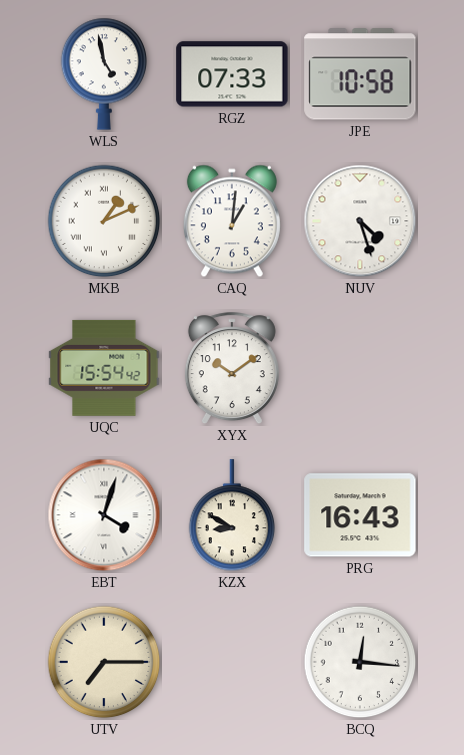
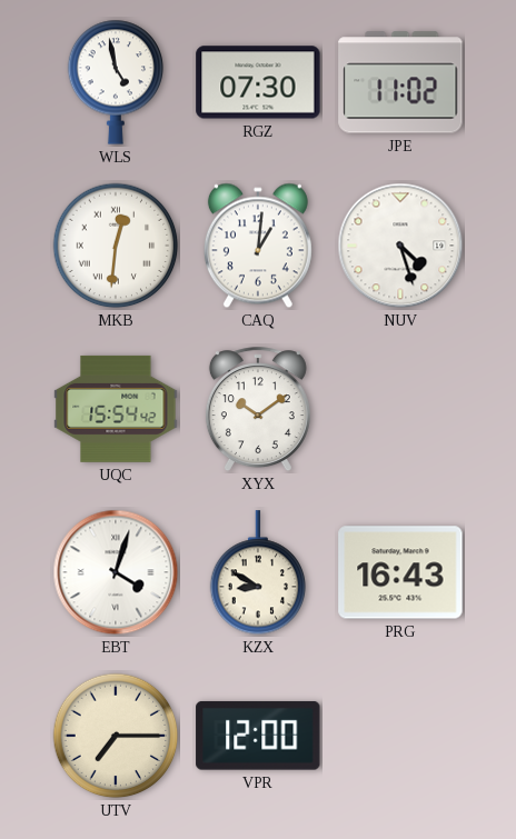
RGZ: 07:33 -> 07:30 (258, 82)
JPE: 10:58 -> 11:02 (400, 82)
MKB: 1:11 -> 12:31 (116, 246)
VPR: none -> 12:00 (258, 736)
BCQ: 12:16 -> none (360, 662)
